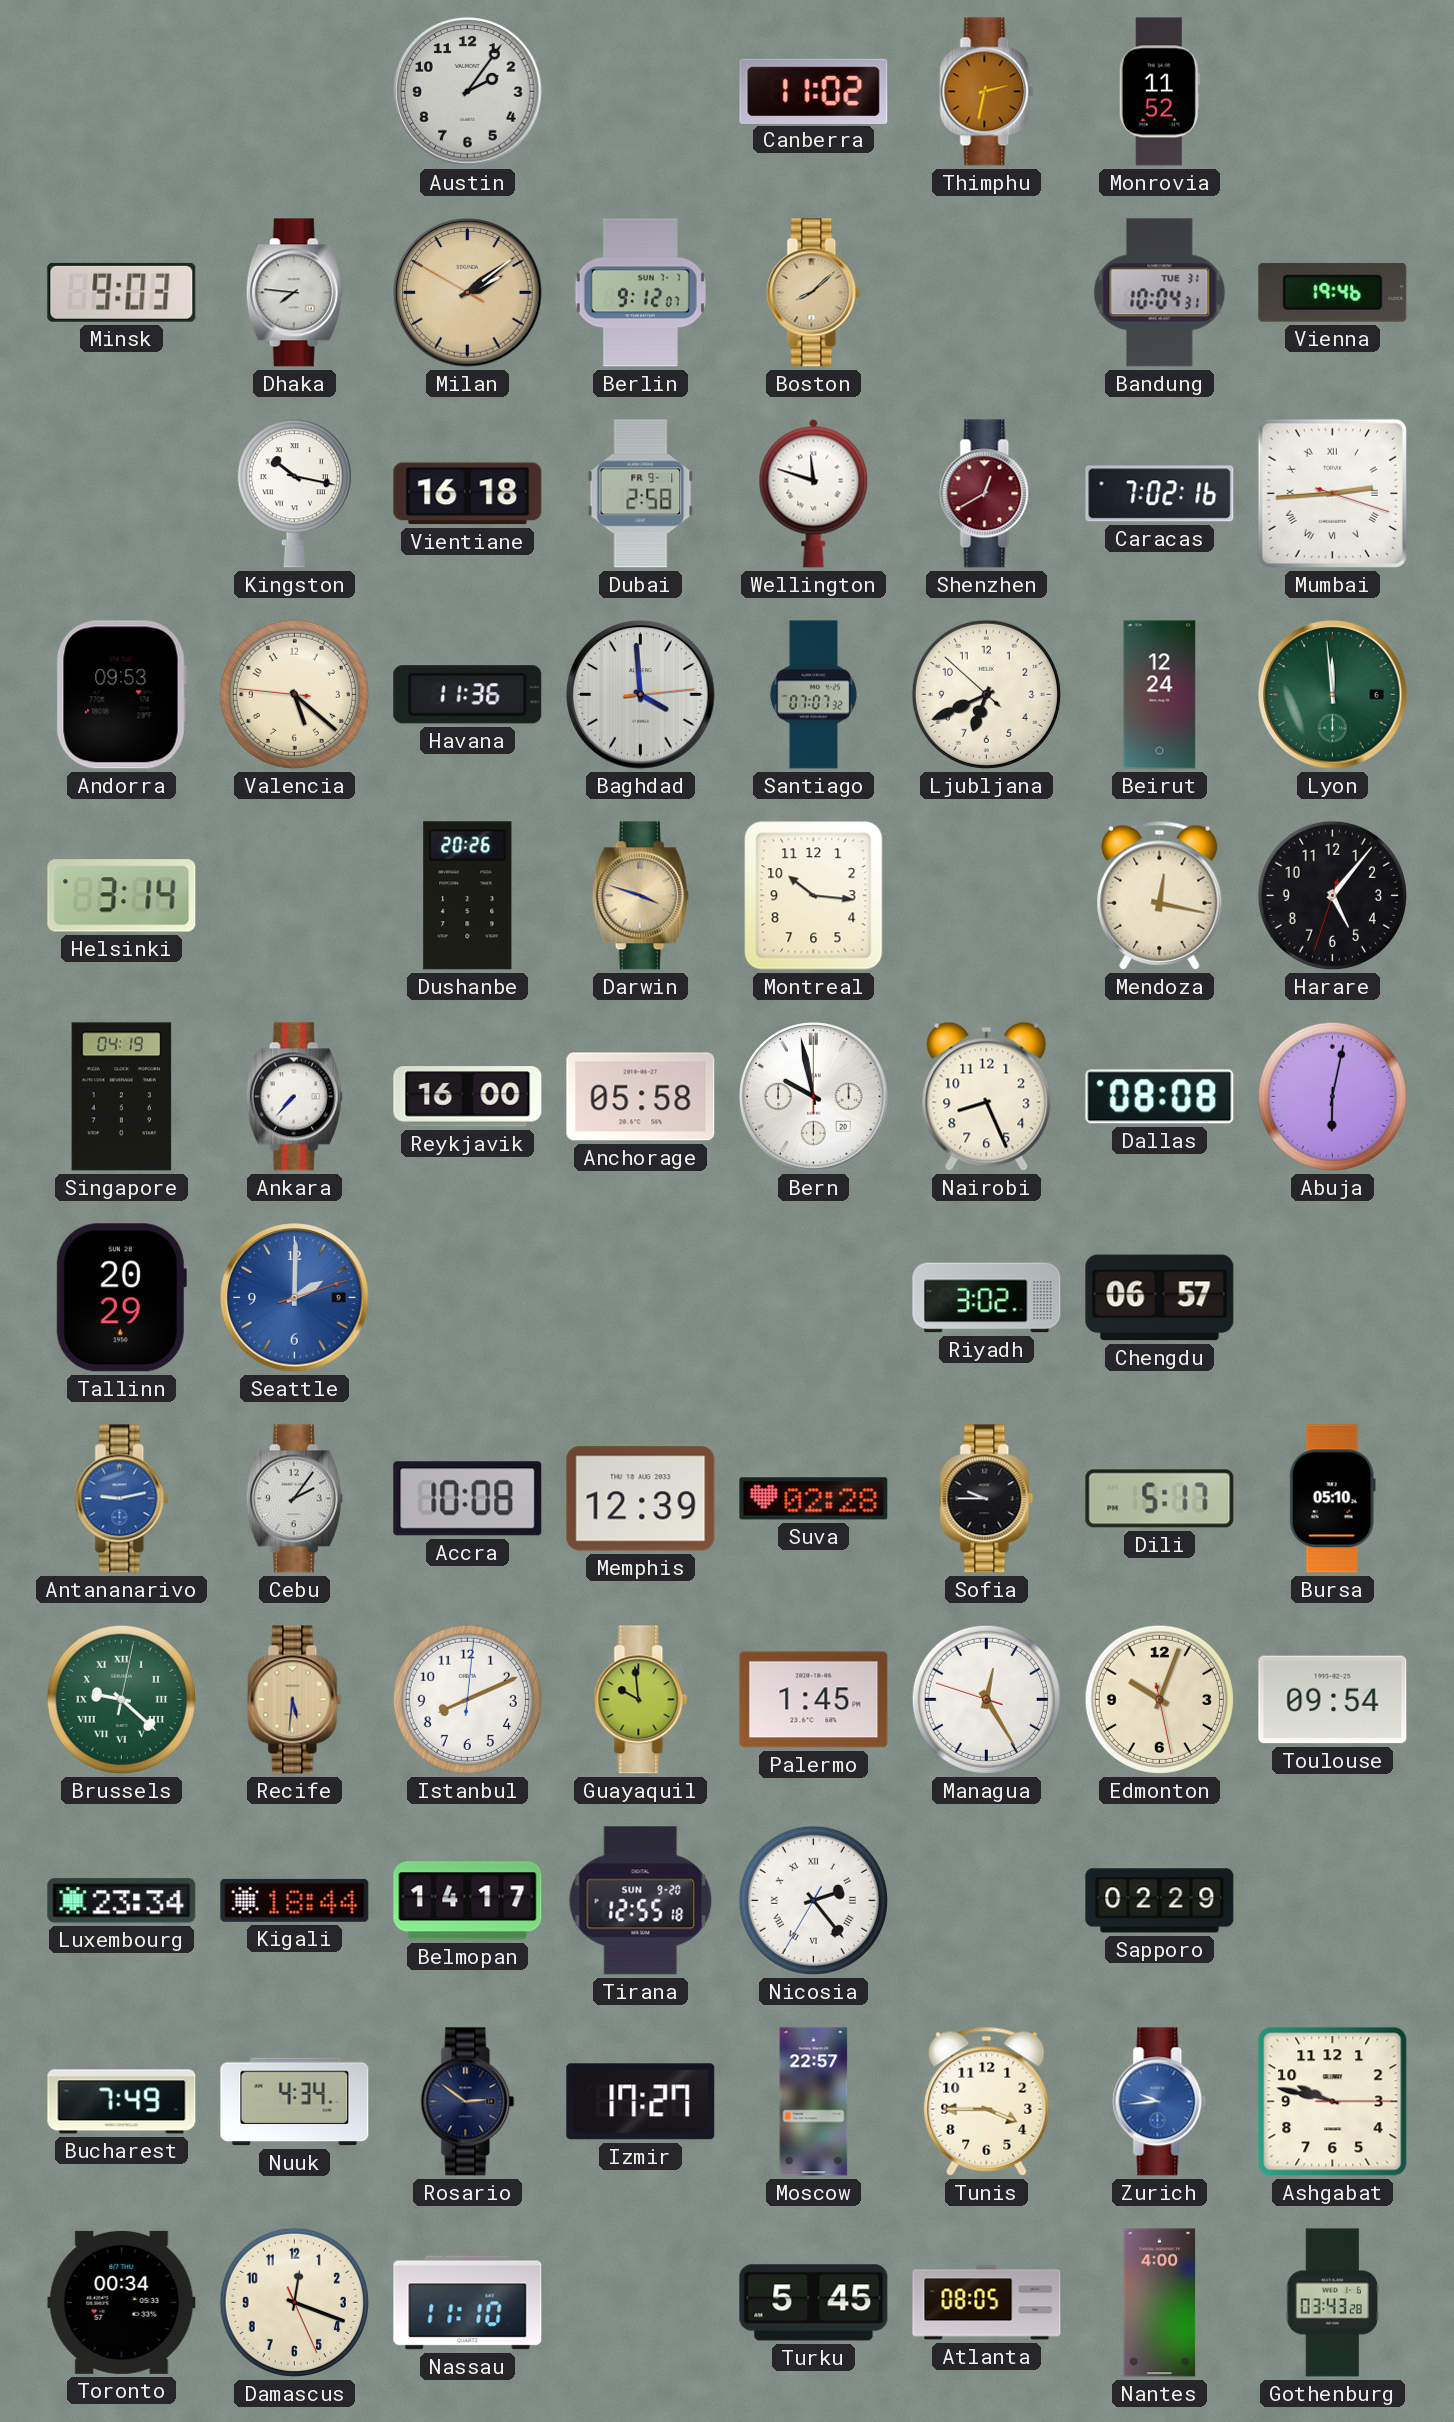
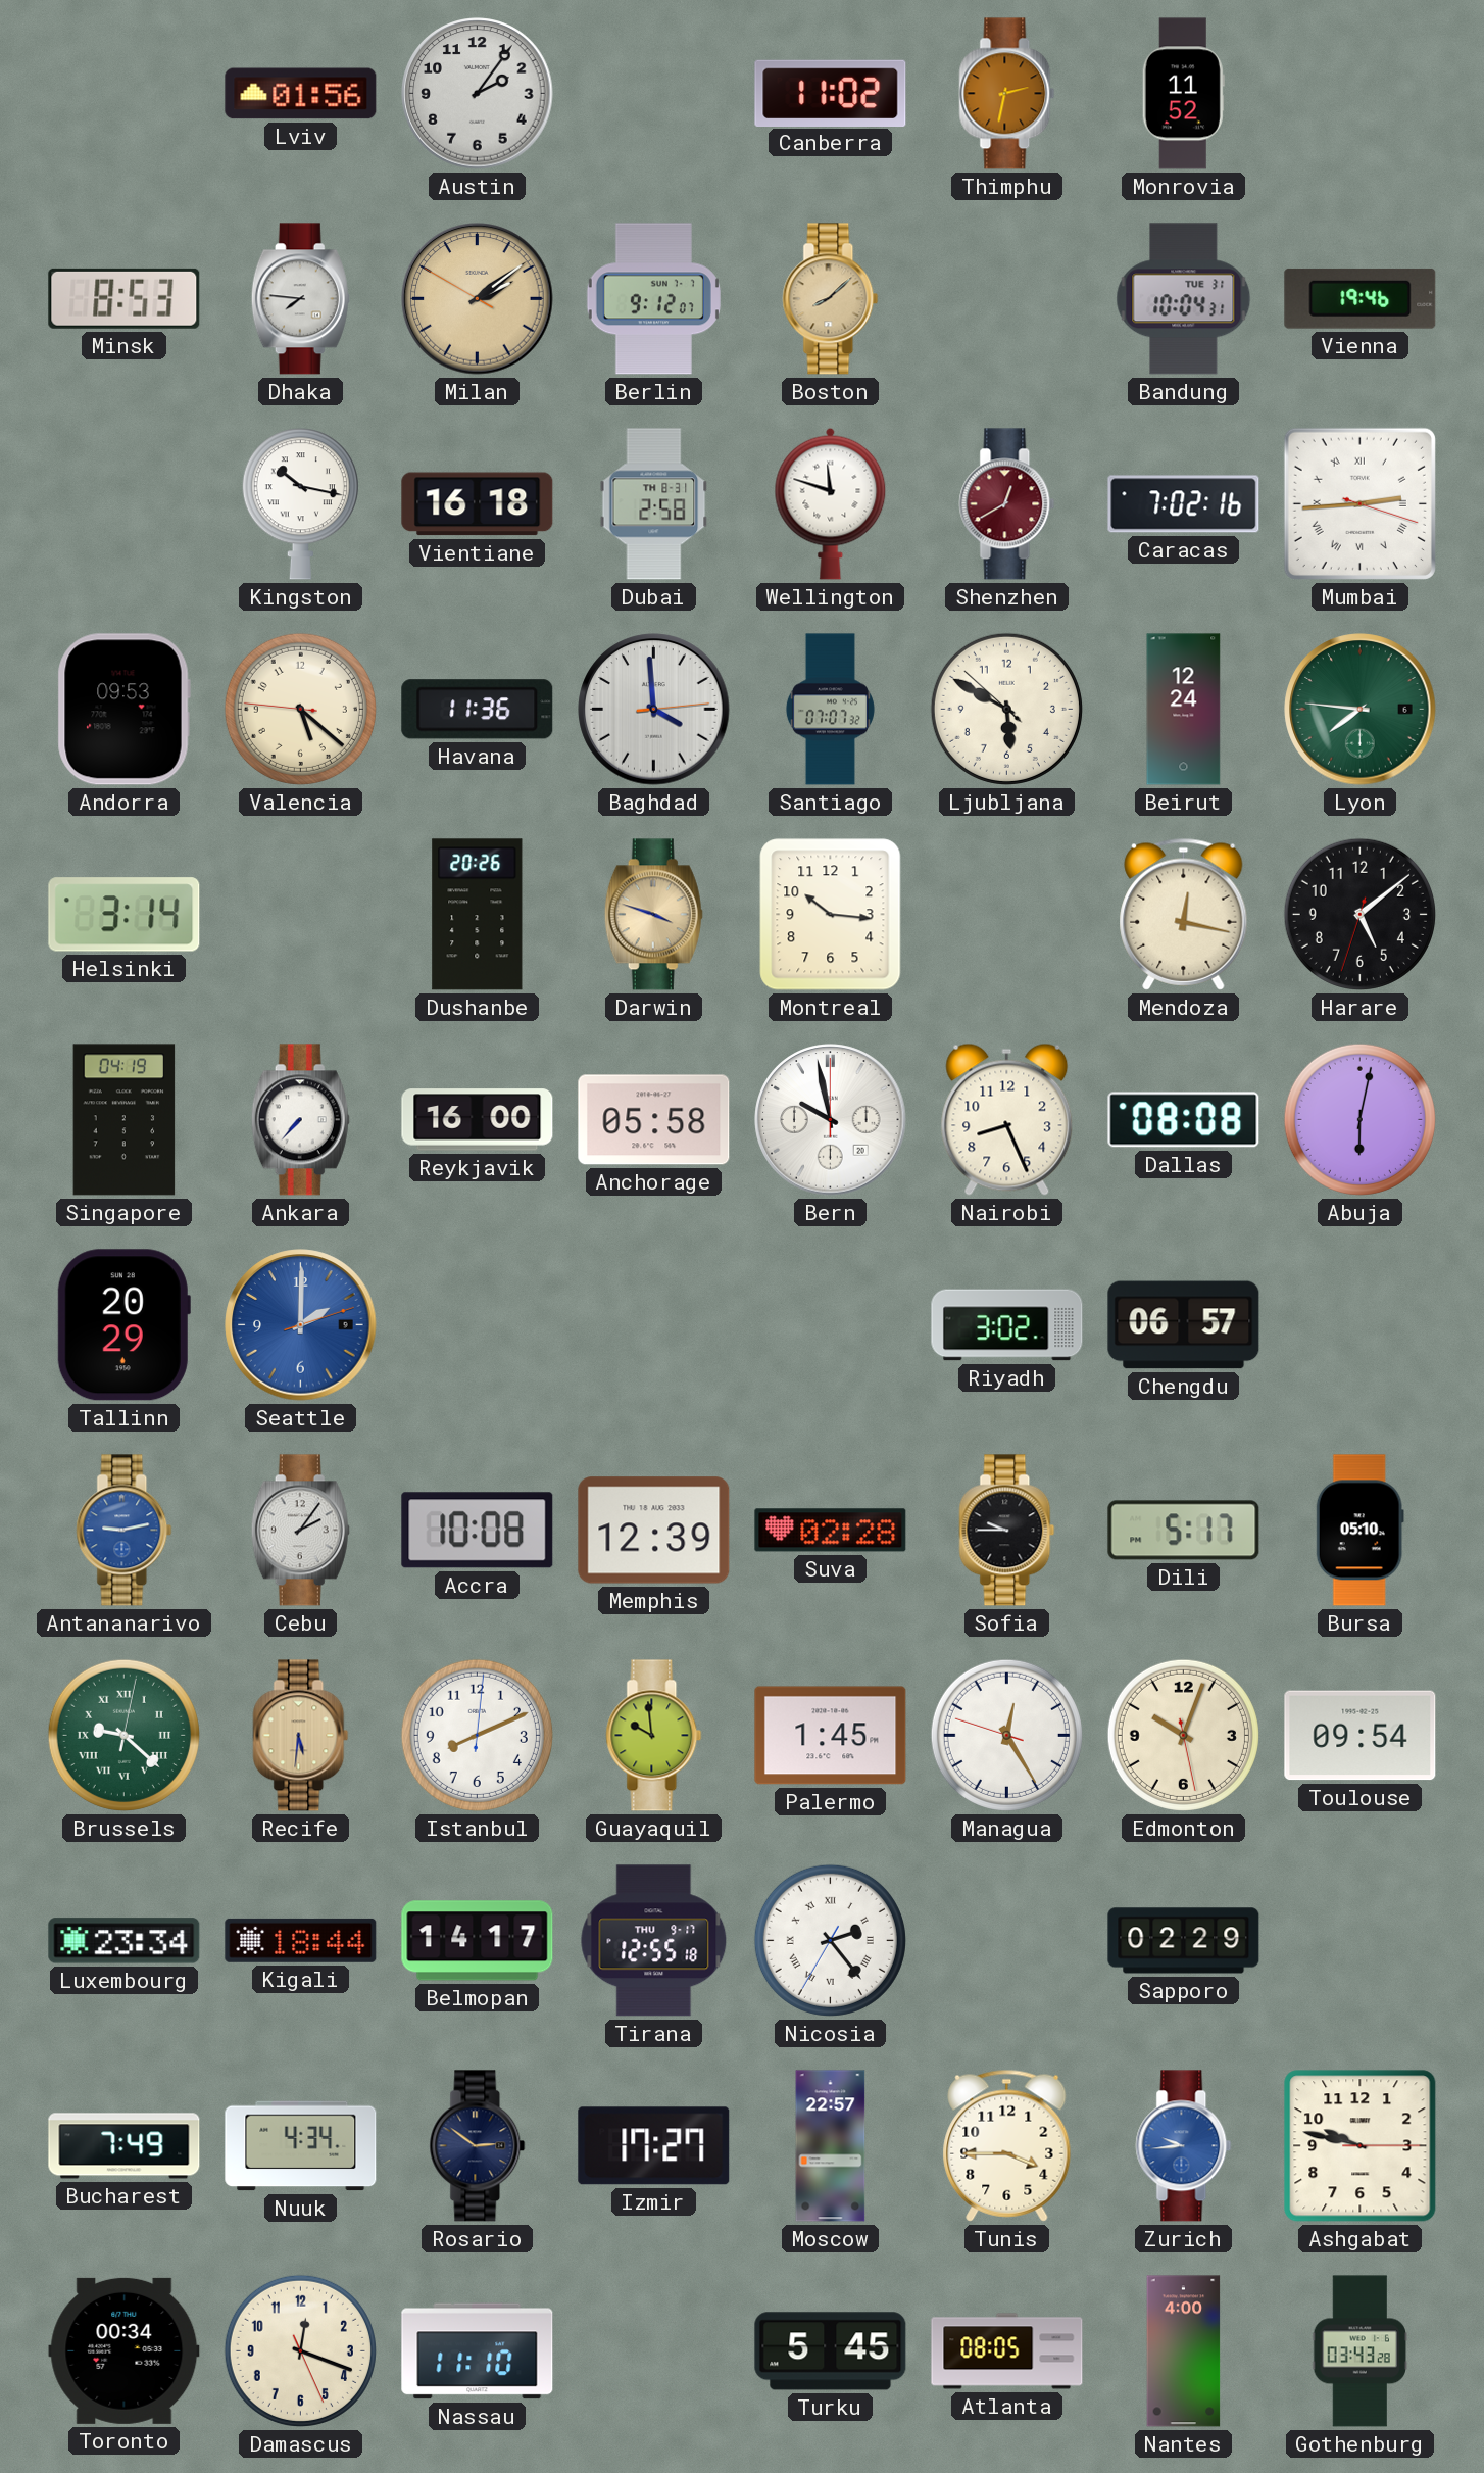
Lviv: none -> 01:56 (301, 94)
Minsk: 9:03 -> 8:53 (125, 298)
Dubai date: FR 9-1 -> TH 8-31 (654, 504)
Ljubljana: 6:40 -> 5:49 (1006, 709)
Lyon: 11:59 -> 7:46 (1361, 710)
Harare: 5:06 -> 5:08 (1359, 914)
Tirana date: SUN 9-20 -> THU 9-17 (654, 1941)
